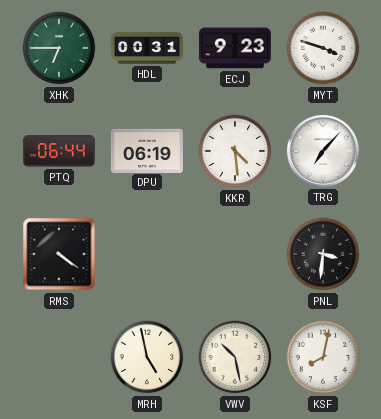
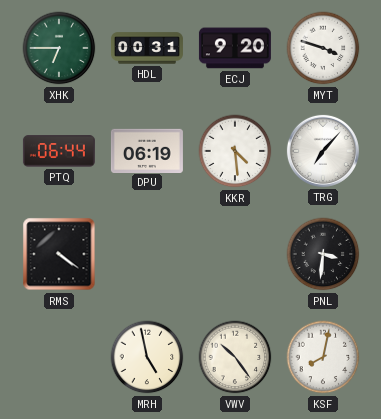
ECJ: 9:23 -> 9:20 (235, 48)
VWV: 10:28 -> 10:24 (235, 357)
